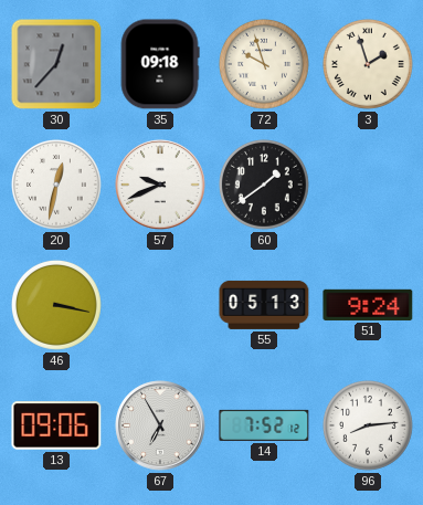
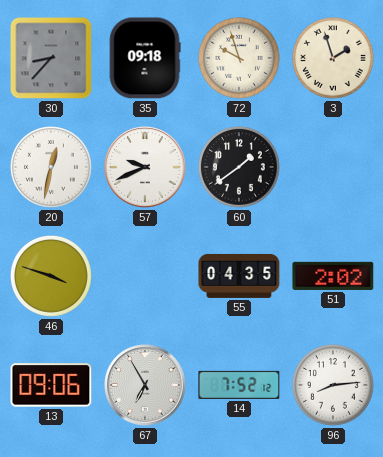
30: 12:37 -> 8:37 (51, 58)
46: 3:17 -> 3:48 (51, 276)
55: 05:13 -> 04:35 (239, 276)
51: 9:24 -> 2:02 (333, 276)
